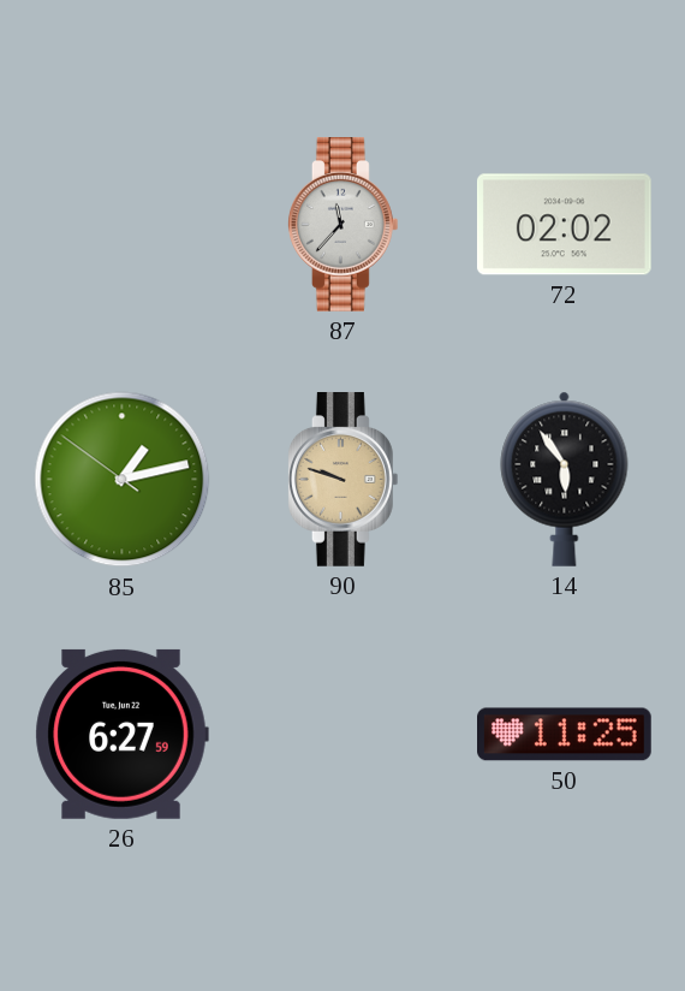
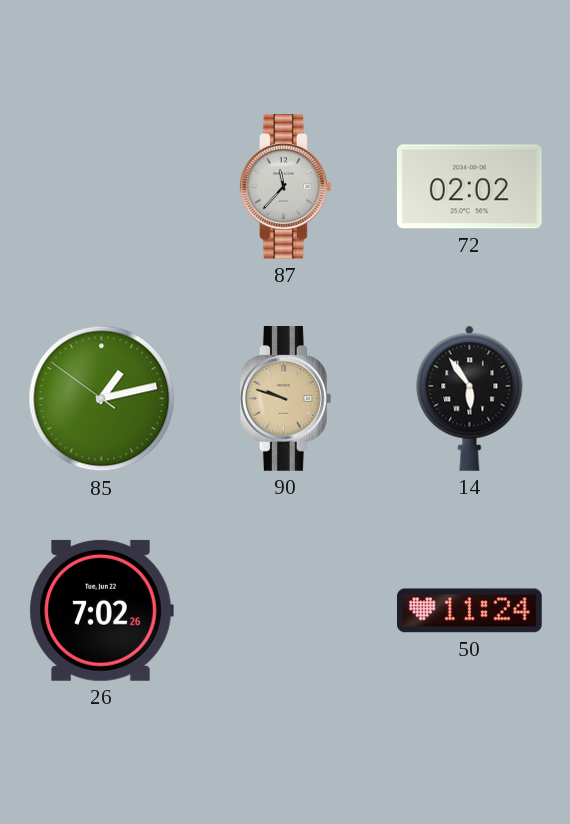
26: 6:27 -> 7:02 (101, 610)
50: 11:25 -> 11:24 (470, 611)
